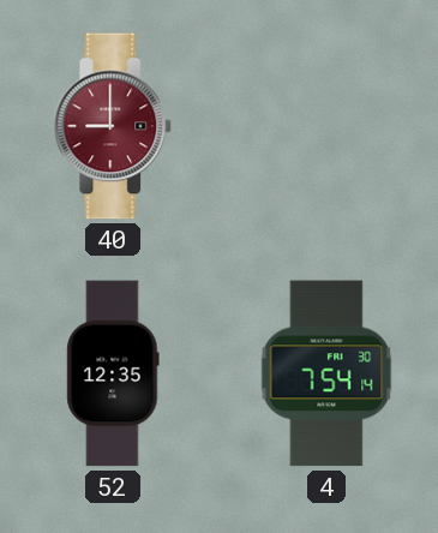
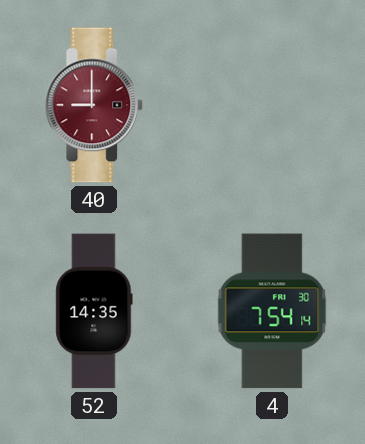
52: 12:35 -> 14:35 (94, 311)
